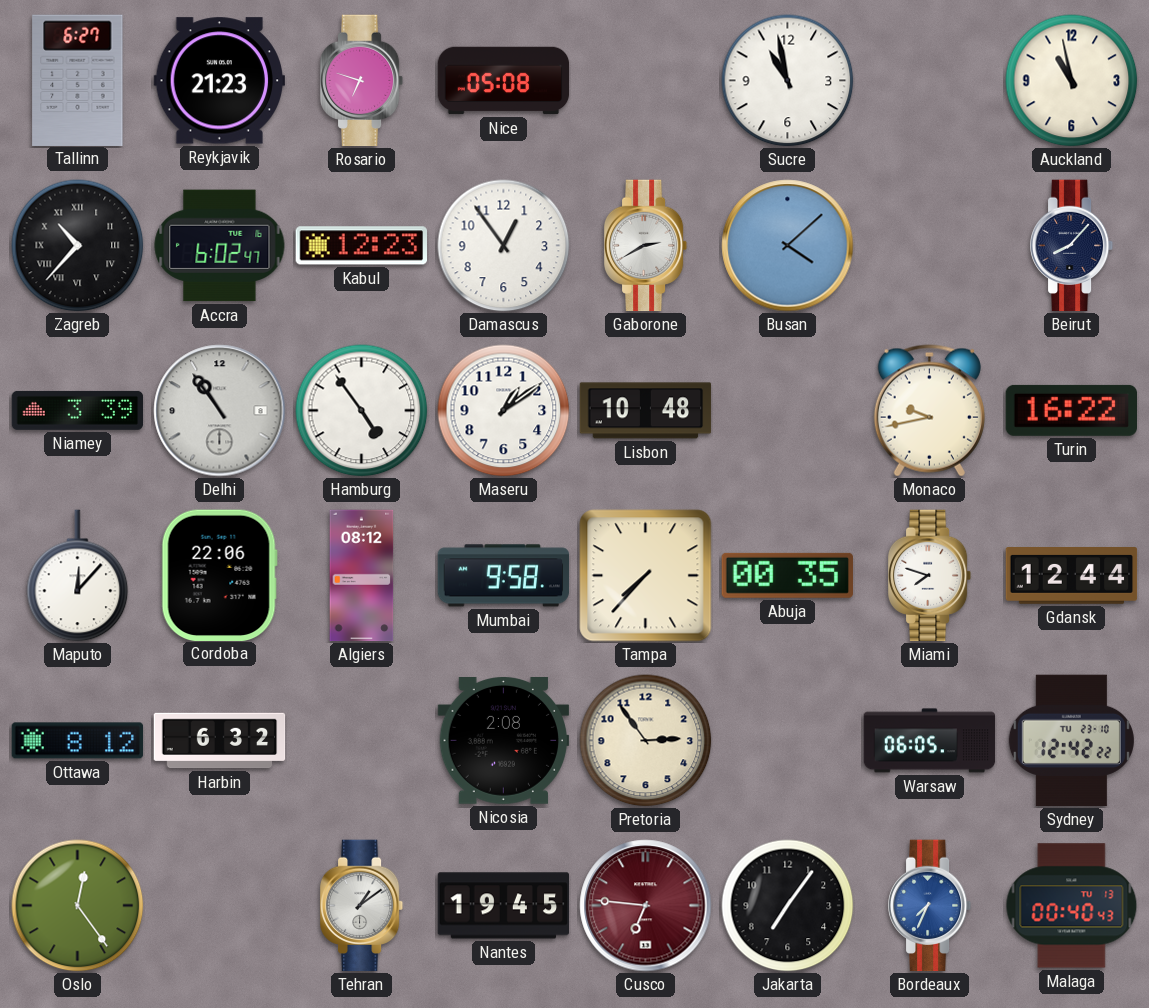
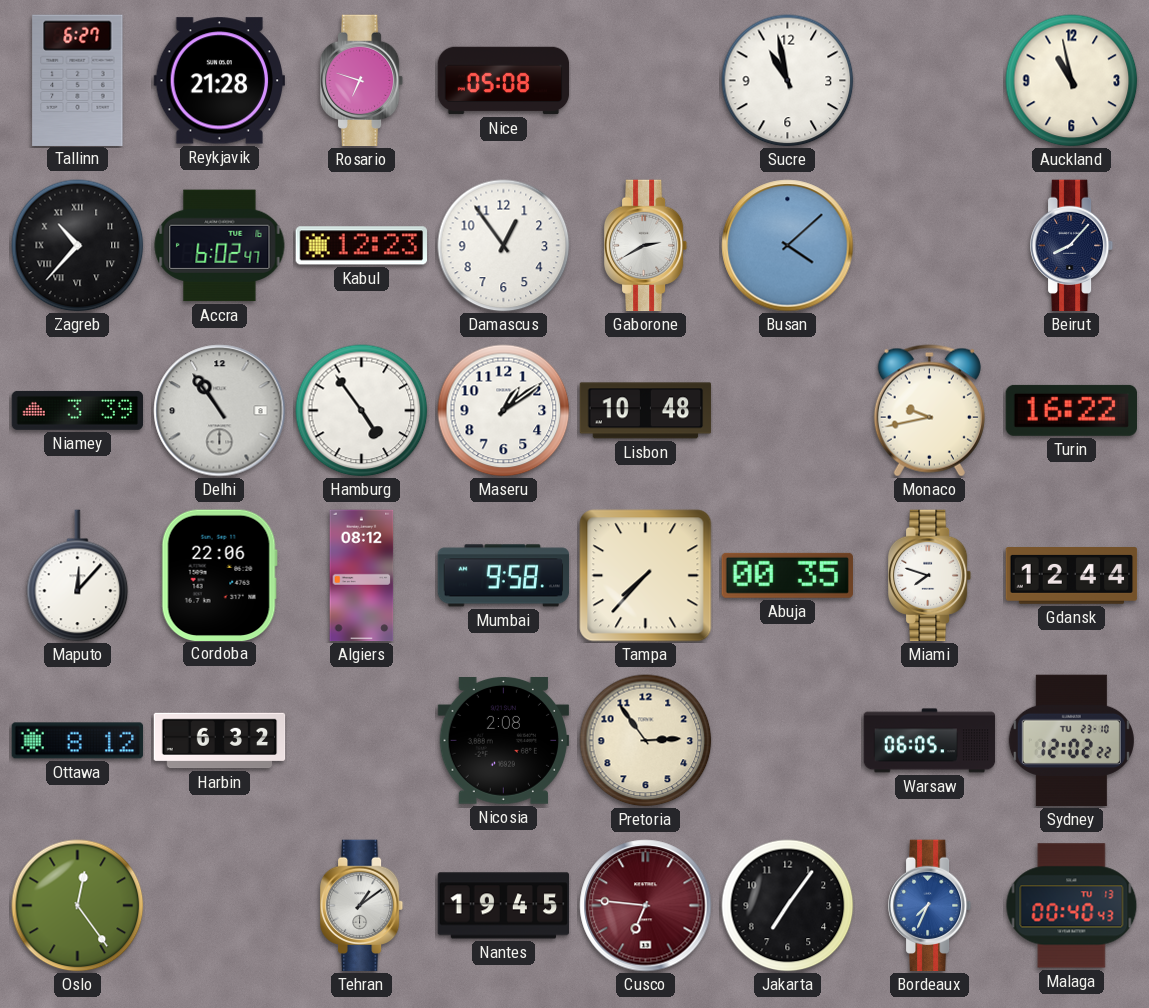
Reykjavik: 21:23 -> 21:28 (220, 81)
Sydney: 12:42 -> 12:02 (1071, 741)
